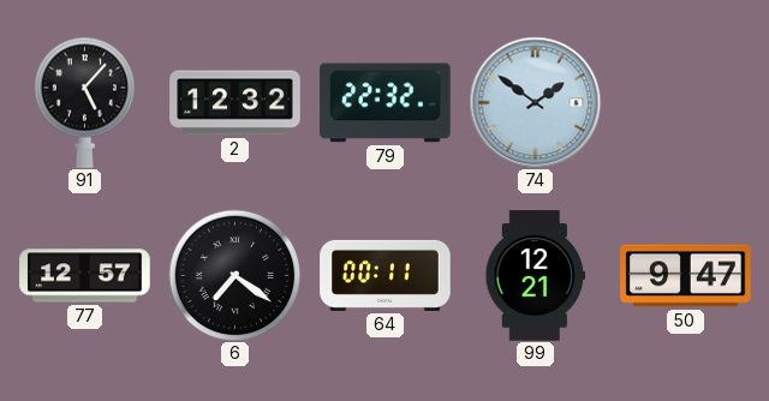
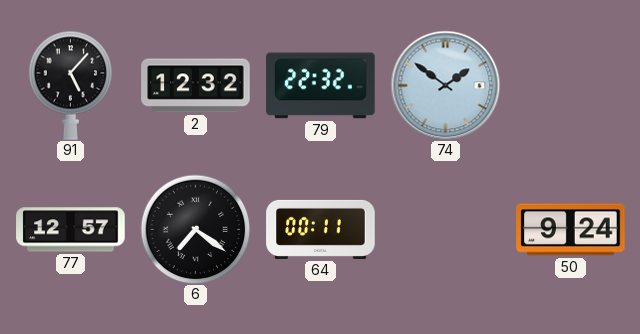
99: 12:21 -> none (536, 276)
50: 9:47 -> 9:24 (571, 230)
